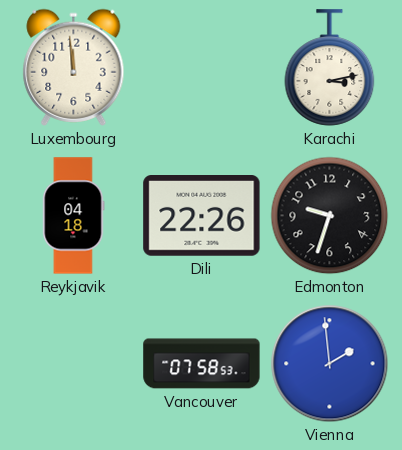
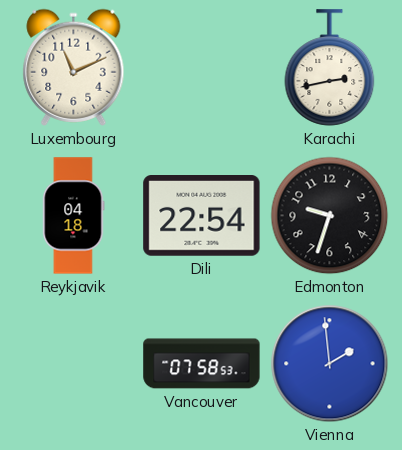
Luxembourg: 11:59 -> 11:11 (74, 67)
Karachi: 3:13 -> 2:43 (330, 68)
Dili: 22:26 -> 22:54 (202, 216)
